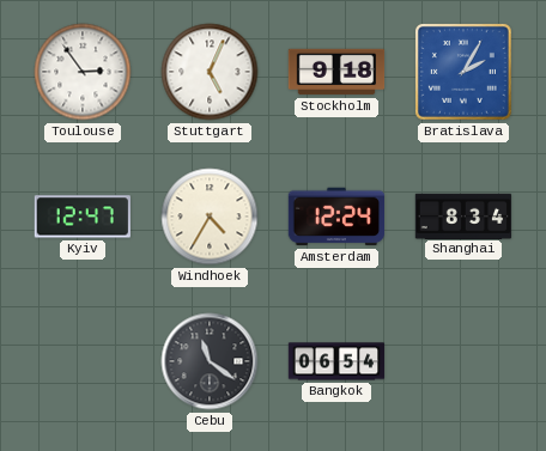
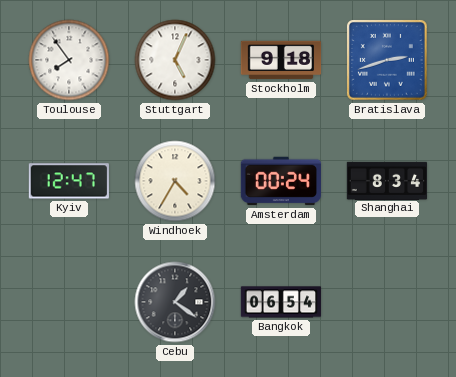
Toulouse: 2:54 -> 7:54 (69, 60)
Bratislava: 2:05 -> 2:42 (387, 60)
Amsterdam: 12:24 -> 00:24 (280, 181)
Cebu: 11:21 -> 1:21 (175, 302)
